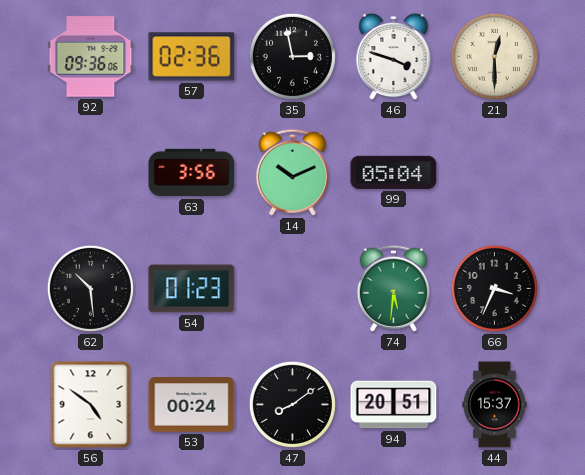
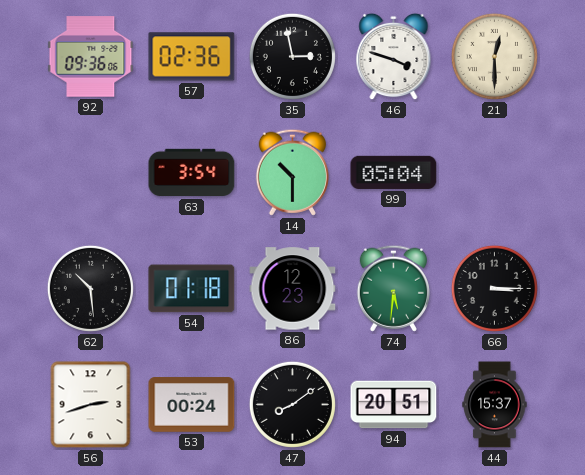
63: 3:56 -> 3:54 (192, 173)
14: 10:11 -> 10:30 (292, 172)
54: 01:23 -> 01:18 (192, 289)
86: none -> 12:23 (293, 289)
66: 3:34 -> 3:15 (494, 288)
56: 4:51 -> 2:42 (91, 405)
